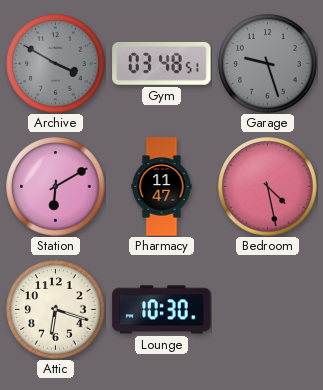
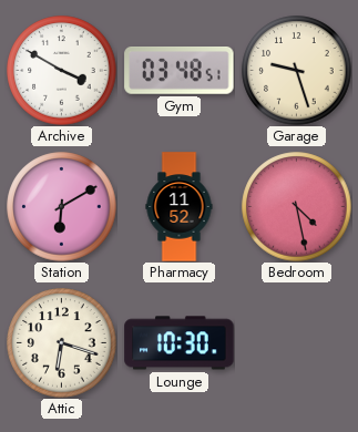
Archive dial: grey -> white (62, 71)
Garage dial: grey -> cream (297, 71)
Pharmacy: 11:47 -> 11:52 (180, 207)
